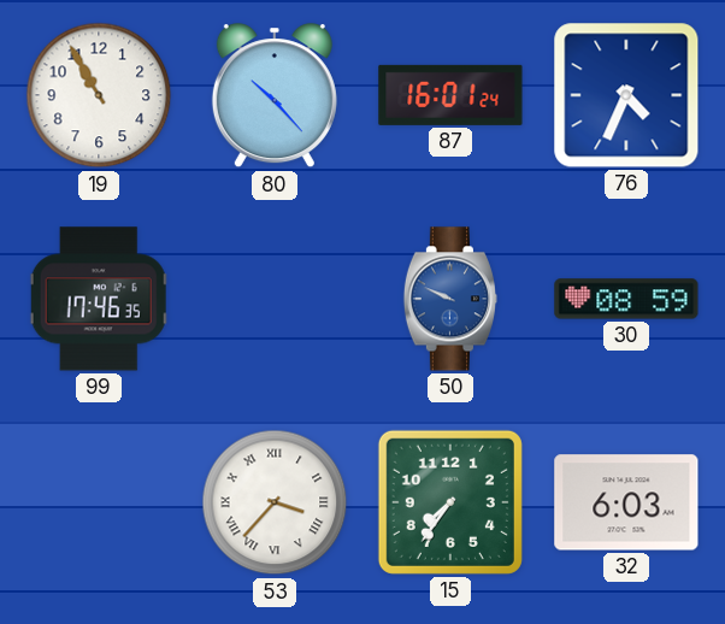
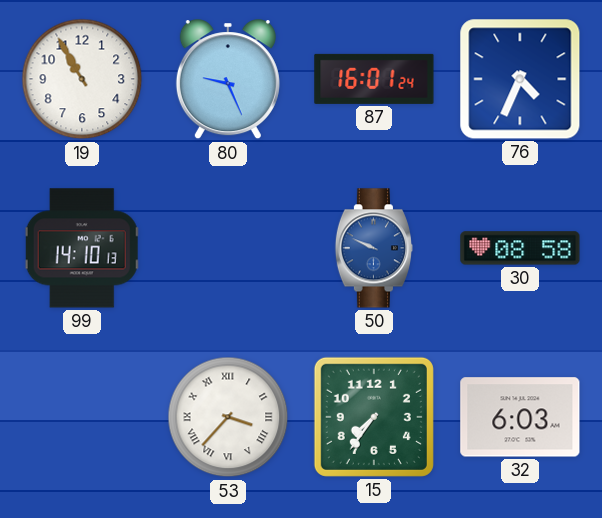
80: 10:23 -> 9:26 (228, 80)
99: 17:46 -> 14:10 (82, 248)
30: 08:59 -> 08:58 (520, 248)
